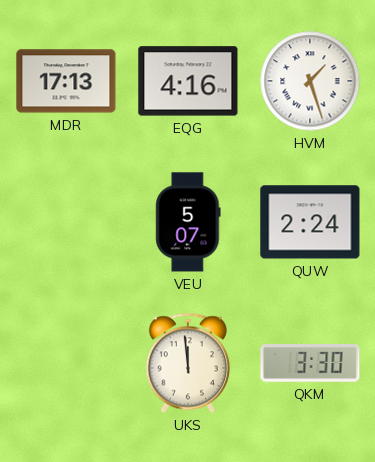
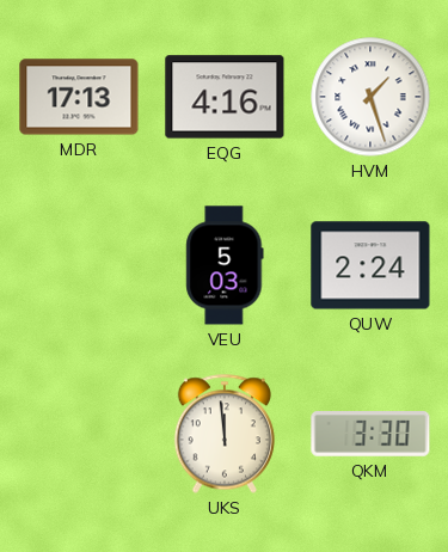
VEU: 5:07 -> 5:03 (225, 265)
